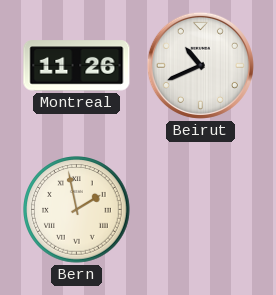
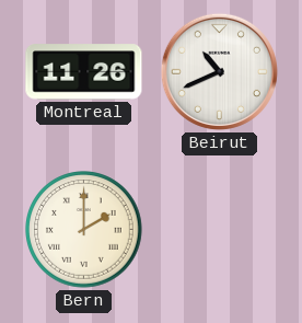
Bern: 1:58 -> 2:00 (84, 230)
